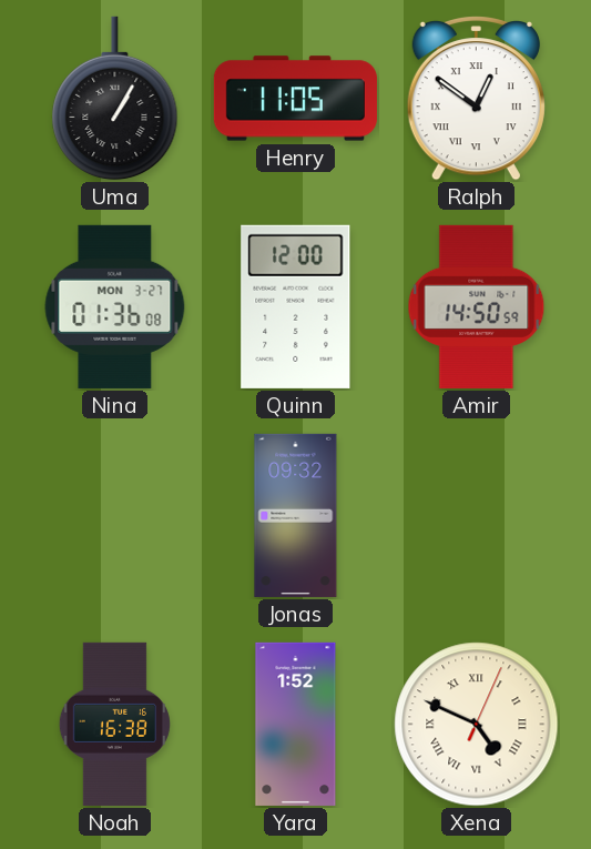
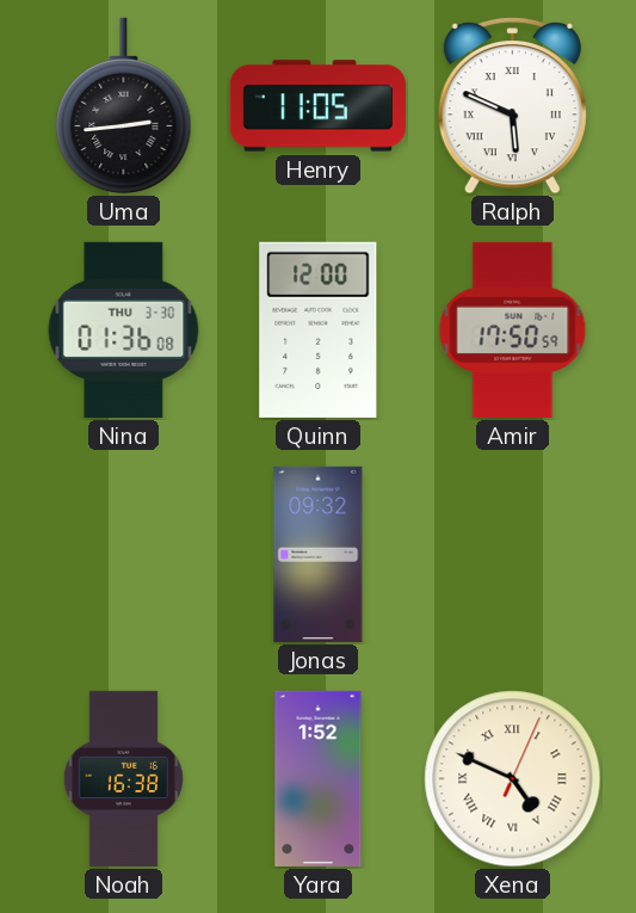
Uma: 1:05 -> 2:44 (124, 106)
Ralph: 12:51 -> 5:49 (512, 106)
Nina date: MON 3-27 -> THU 3-30 (124, 329)
Amir: 14:50 -> 17:50 (513, 329)
